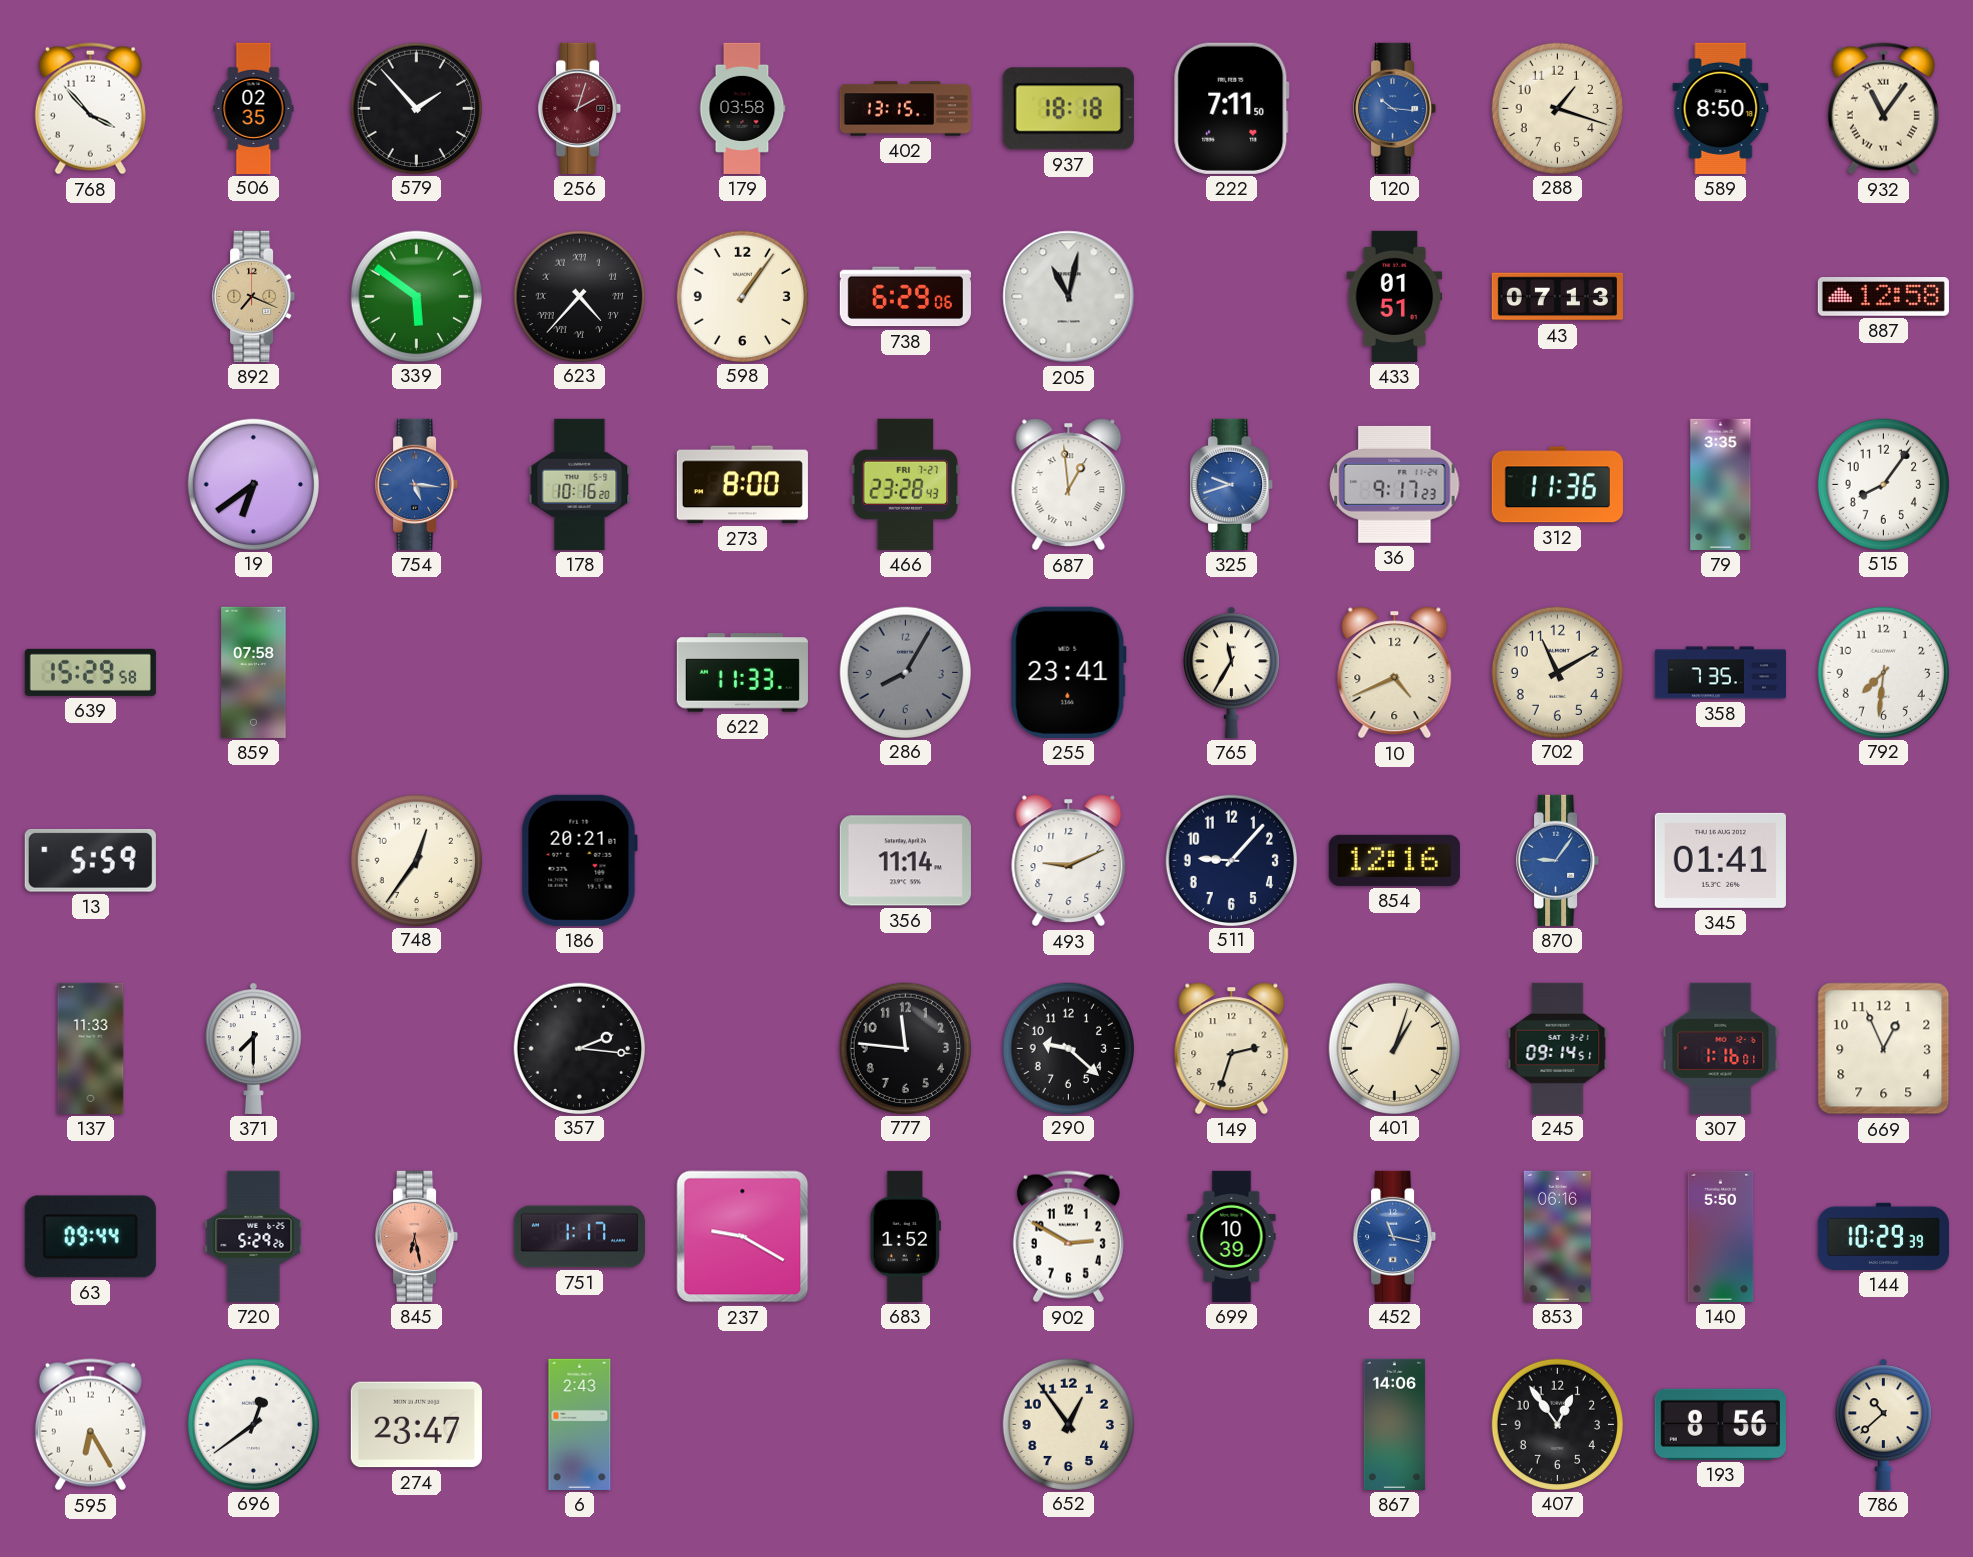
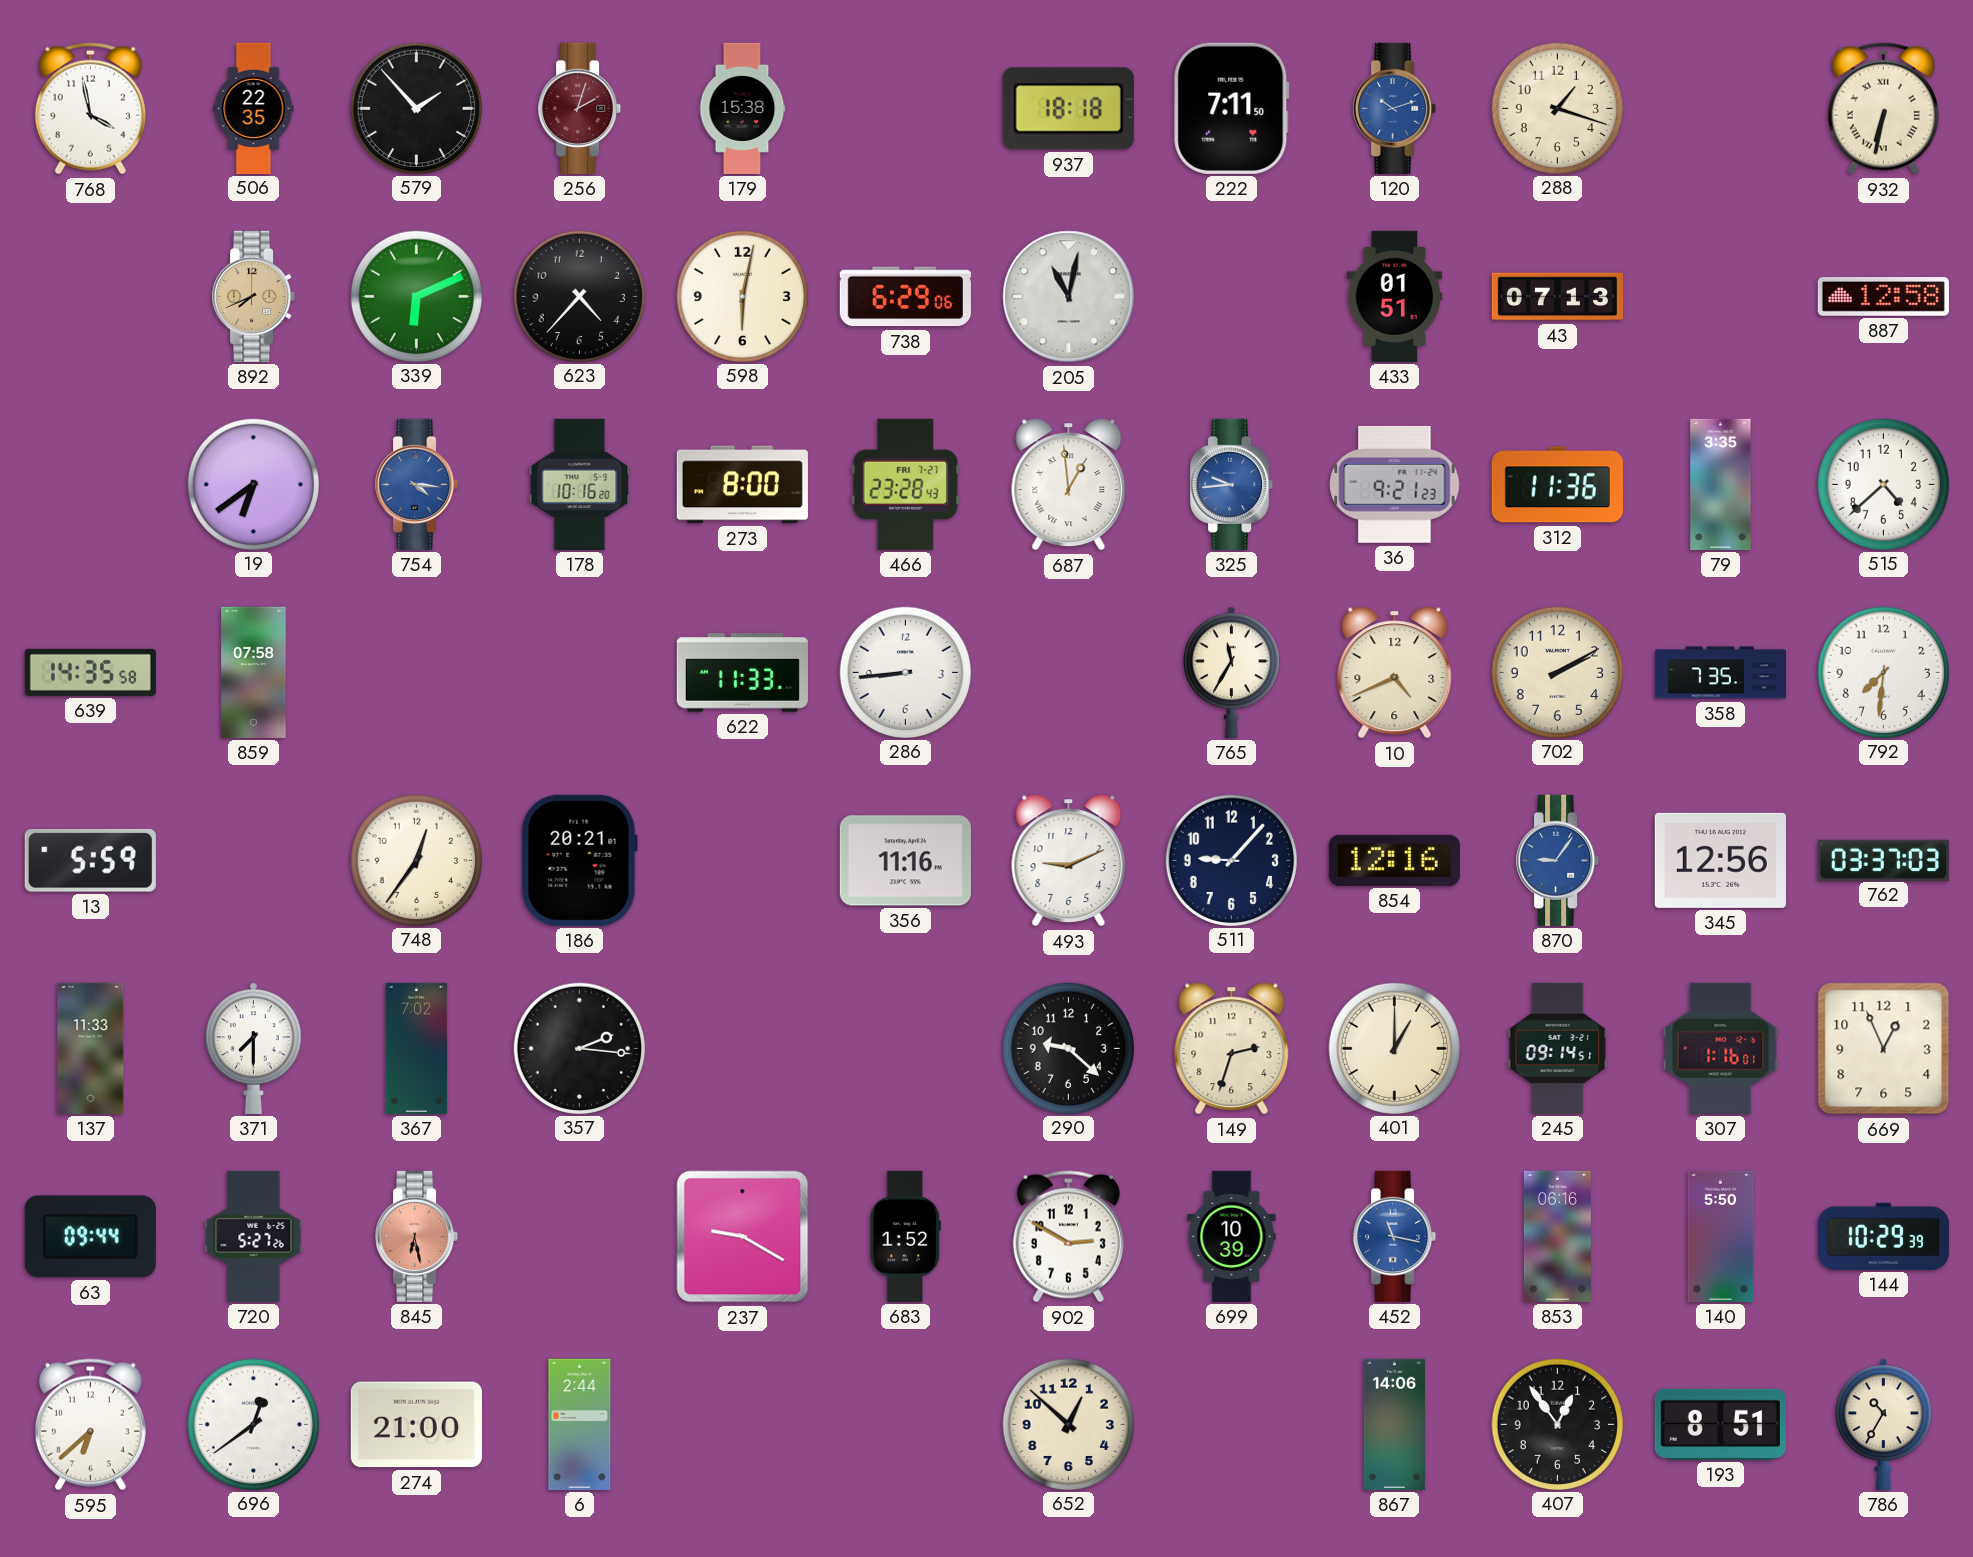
768: 3:53 -> 3:58 (90, 109)
506: 02:35 -> 22:35 (254, 108)
179: 03:58 -> 15:38 (742, 108)
402: 13:15 -> none (905, 109)
120: 10:16 -> 10:12 (1395, 108)
589: 8:50 -> none (1721, 108)
932: 11:06 -> 6:32 (1883, 109)
892: 7:19 -> 7:41 (254, 296)
339: 5:51 -> 6:11 (416, 296)
623 numerals: Roman -> Arabic (579, 296)
598: 1:06 -> 6:02 (742, 296)
754: 5:16 -> 4:16 (417, 484)
325: 9:42 -> 9:44 (1232, 484)
36: 9:17 -> 9:21 (1395, 484)
515: 8:06 -> 4:38 (1883, 484)
639: 15:29 -> 14:35 (90, 672)
286: 8:05 -> 8:44 (905, 672)
286 dial: grey -> white (905, 672)
255: 23:41 -> none (1068, 672)
702: 11:10 -> 2:10 (1557, 672)
356: 11:14 -> 11:16 (905, 861)
345: 01:41 -> 12:56 (1720, 860)
762: none -> 03:37 (1883, 860)
367: none -> 7:02 (417, 1048)
777: 11:46 -> none (905, 1048)
401: 1:03 -> 1:00 (1394, 1048)
720: 5:29 -> 5:27 (254, 1236)
751: 1:17 -> none (579, 1237)
595: 6:25 -> 6:38 (90, 1425)
274: 23:47 -> 21:00 (416, 1425)
6: 2:43 -> 2:44 (580, 1424)
652: 12:54 -> 12:52 (1068, 1424)
193: 8:56 -> 8:51 (1720, 1424)
786: 10:38 -> 10:35 (1883, 1424)
